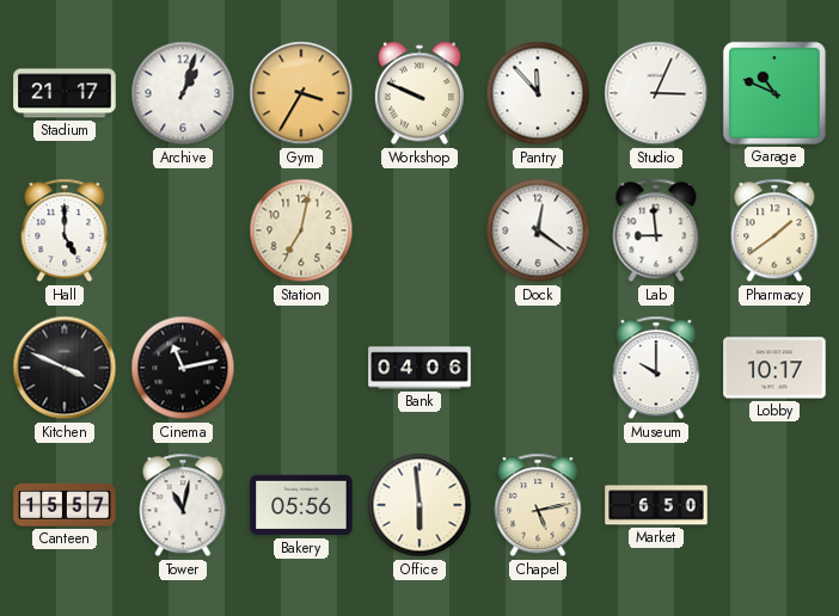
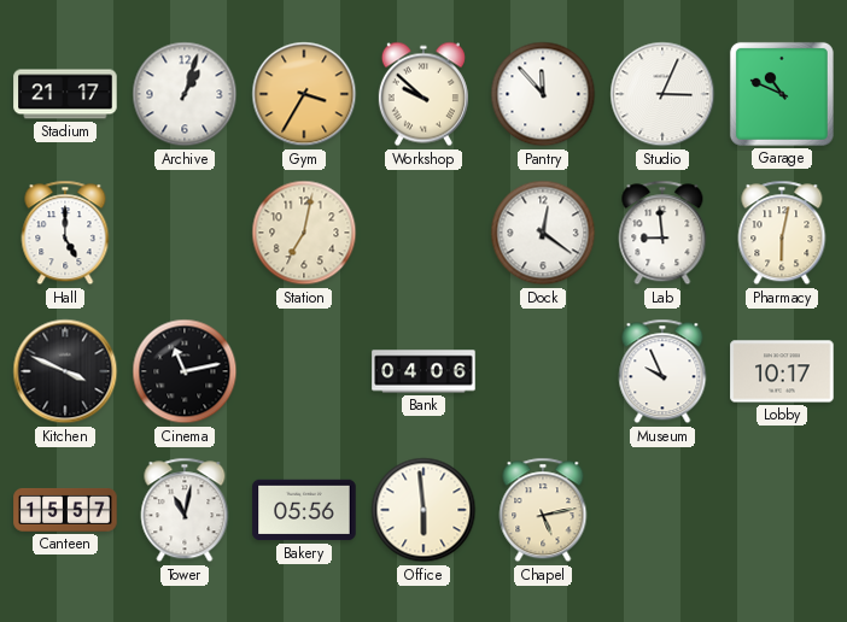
Workshop: 9:49 -> 9:52 (423, 94)
Pharmacy: 1:39 -> 6:02 (782, 233)
Museum: 10:00 -> 9:56 (662, 371)
Market: 6:50 -> none (656, 505)
